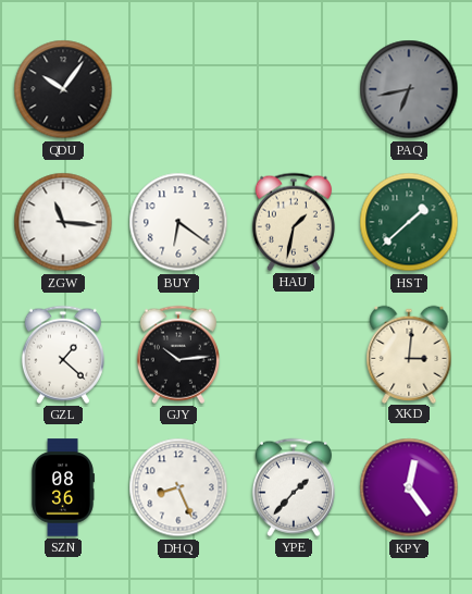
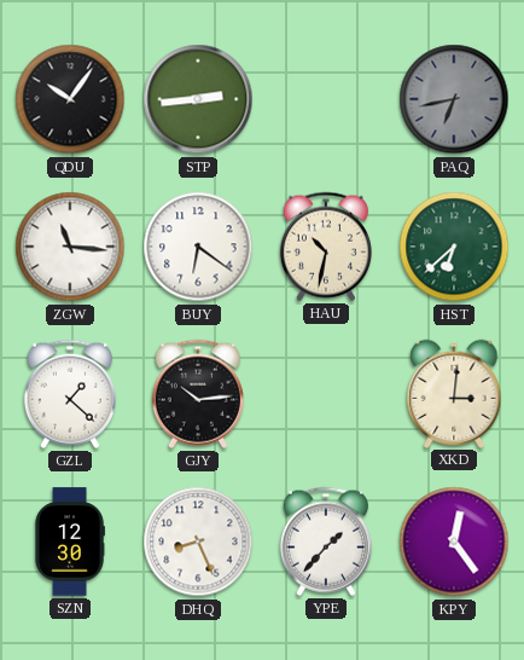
STP: none -> 2:44 (198, 99)
HAU: 1:32 -> 10:32 (326, 247)
HST: 1:38 -> 6:38 (454, 247)
SZN: 08:36 -> 12:30 (70, 542)
